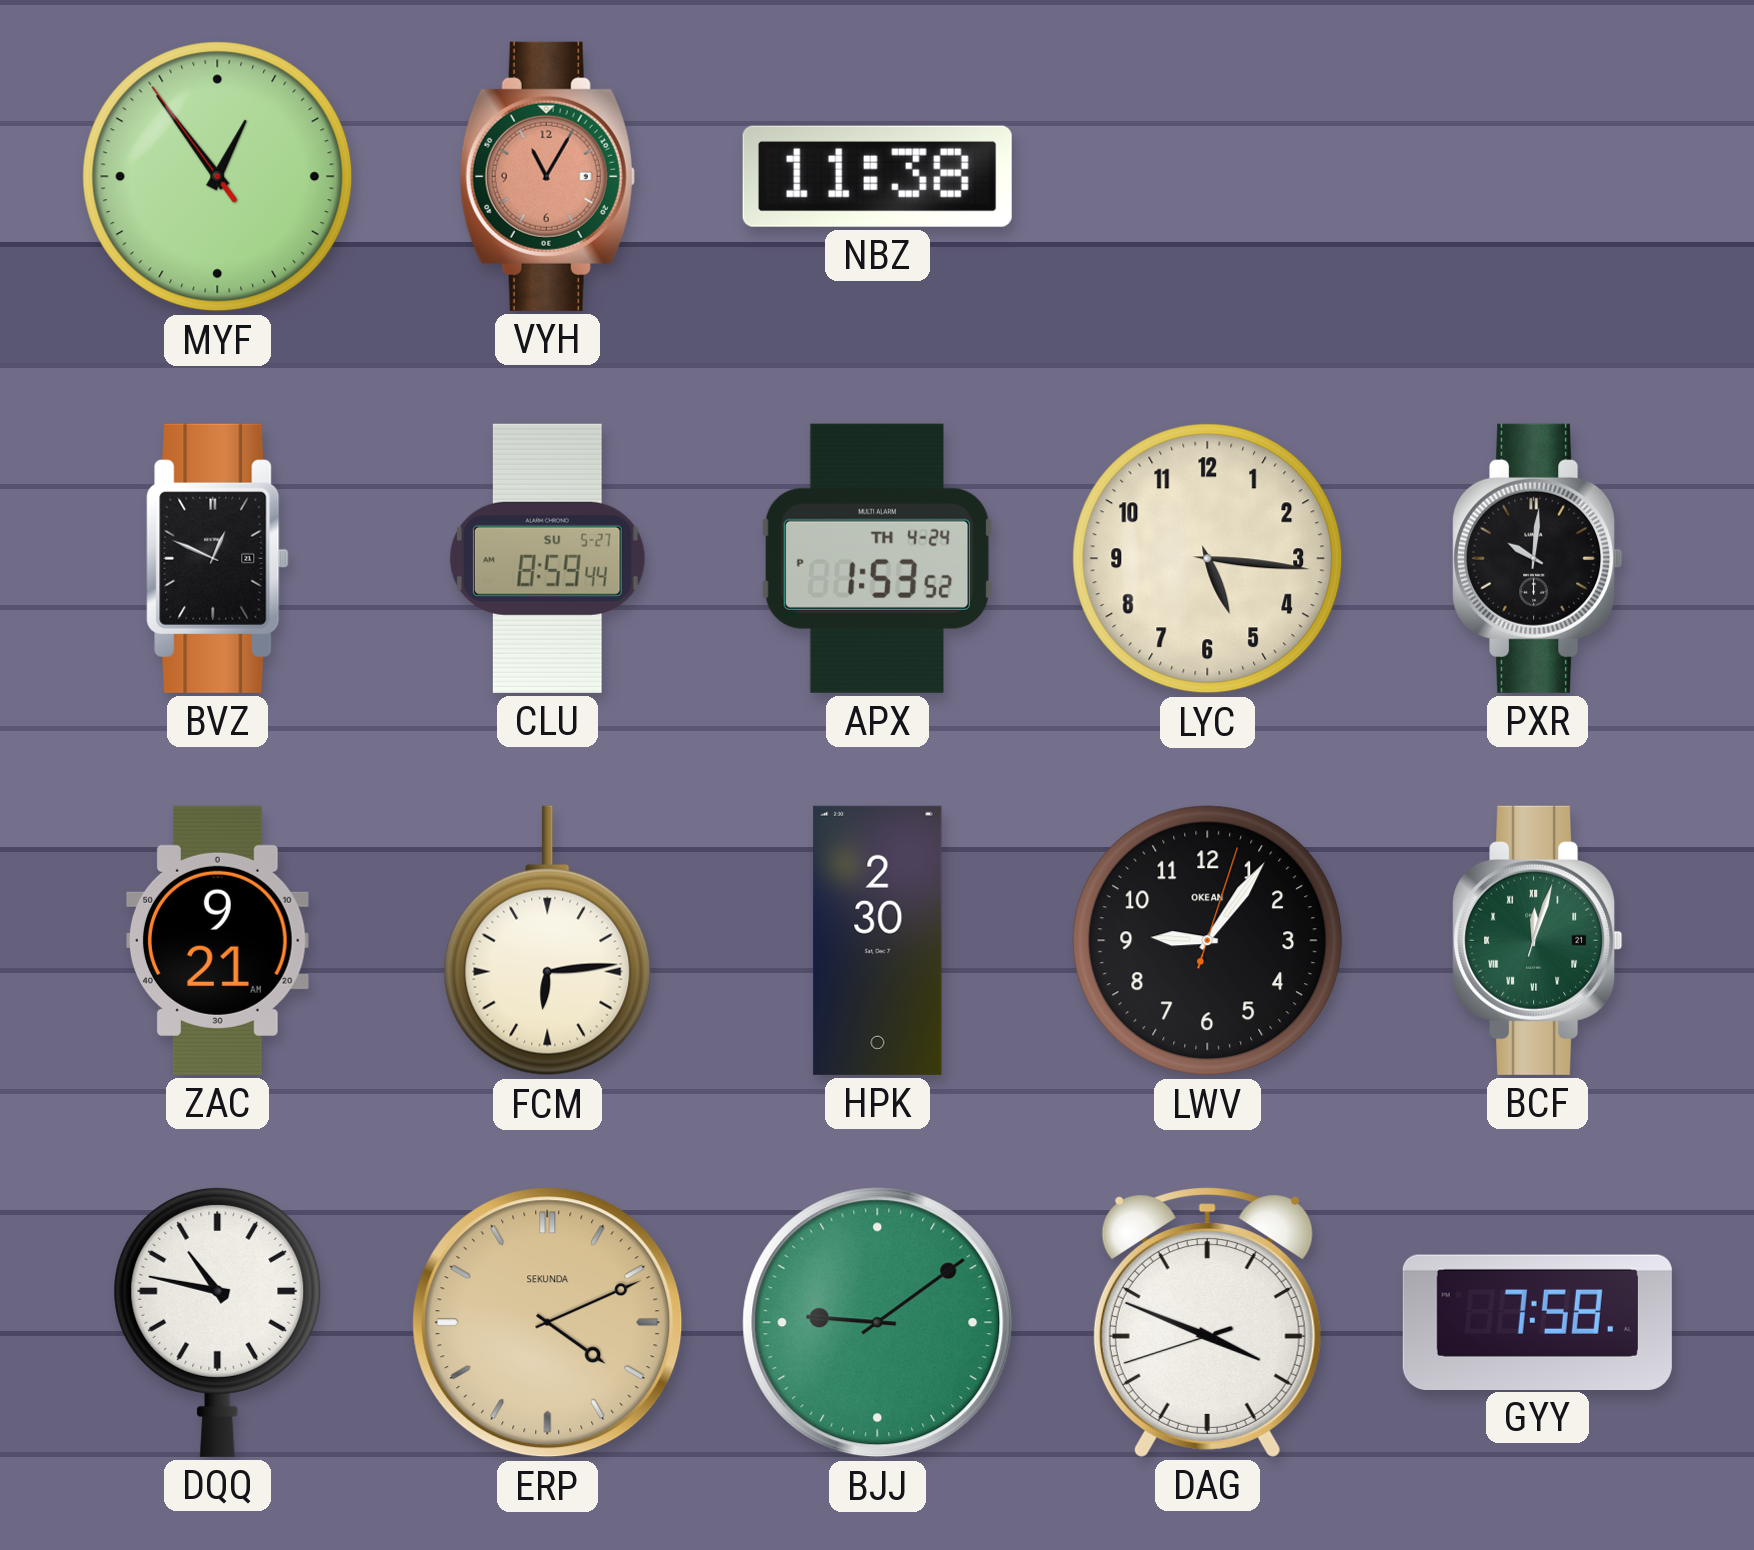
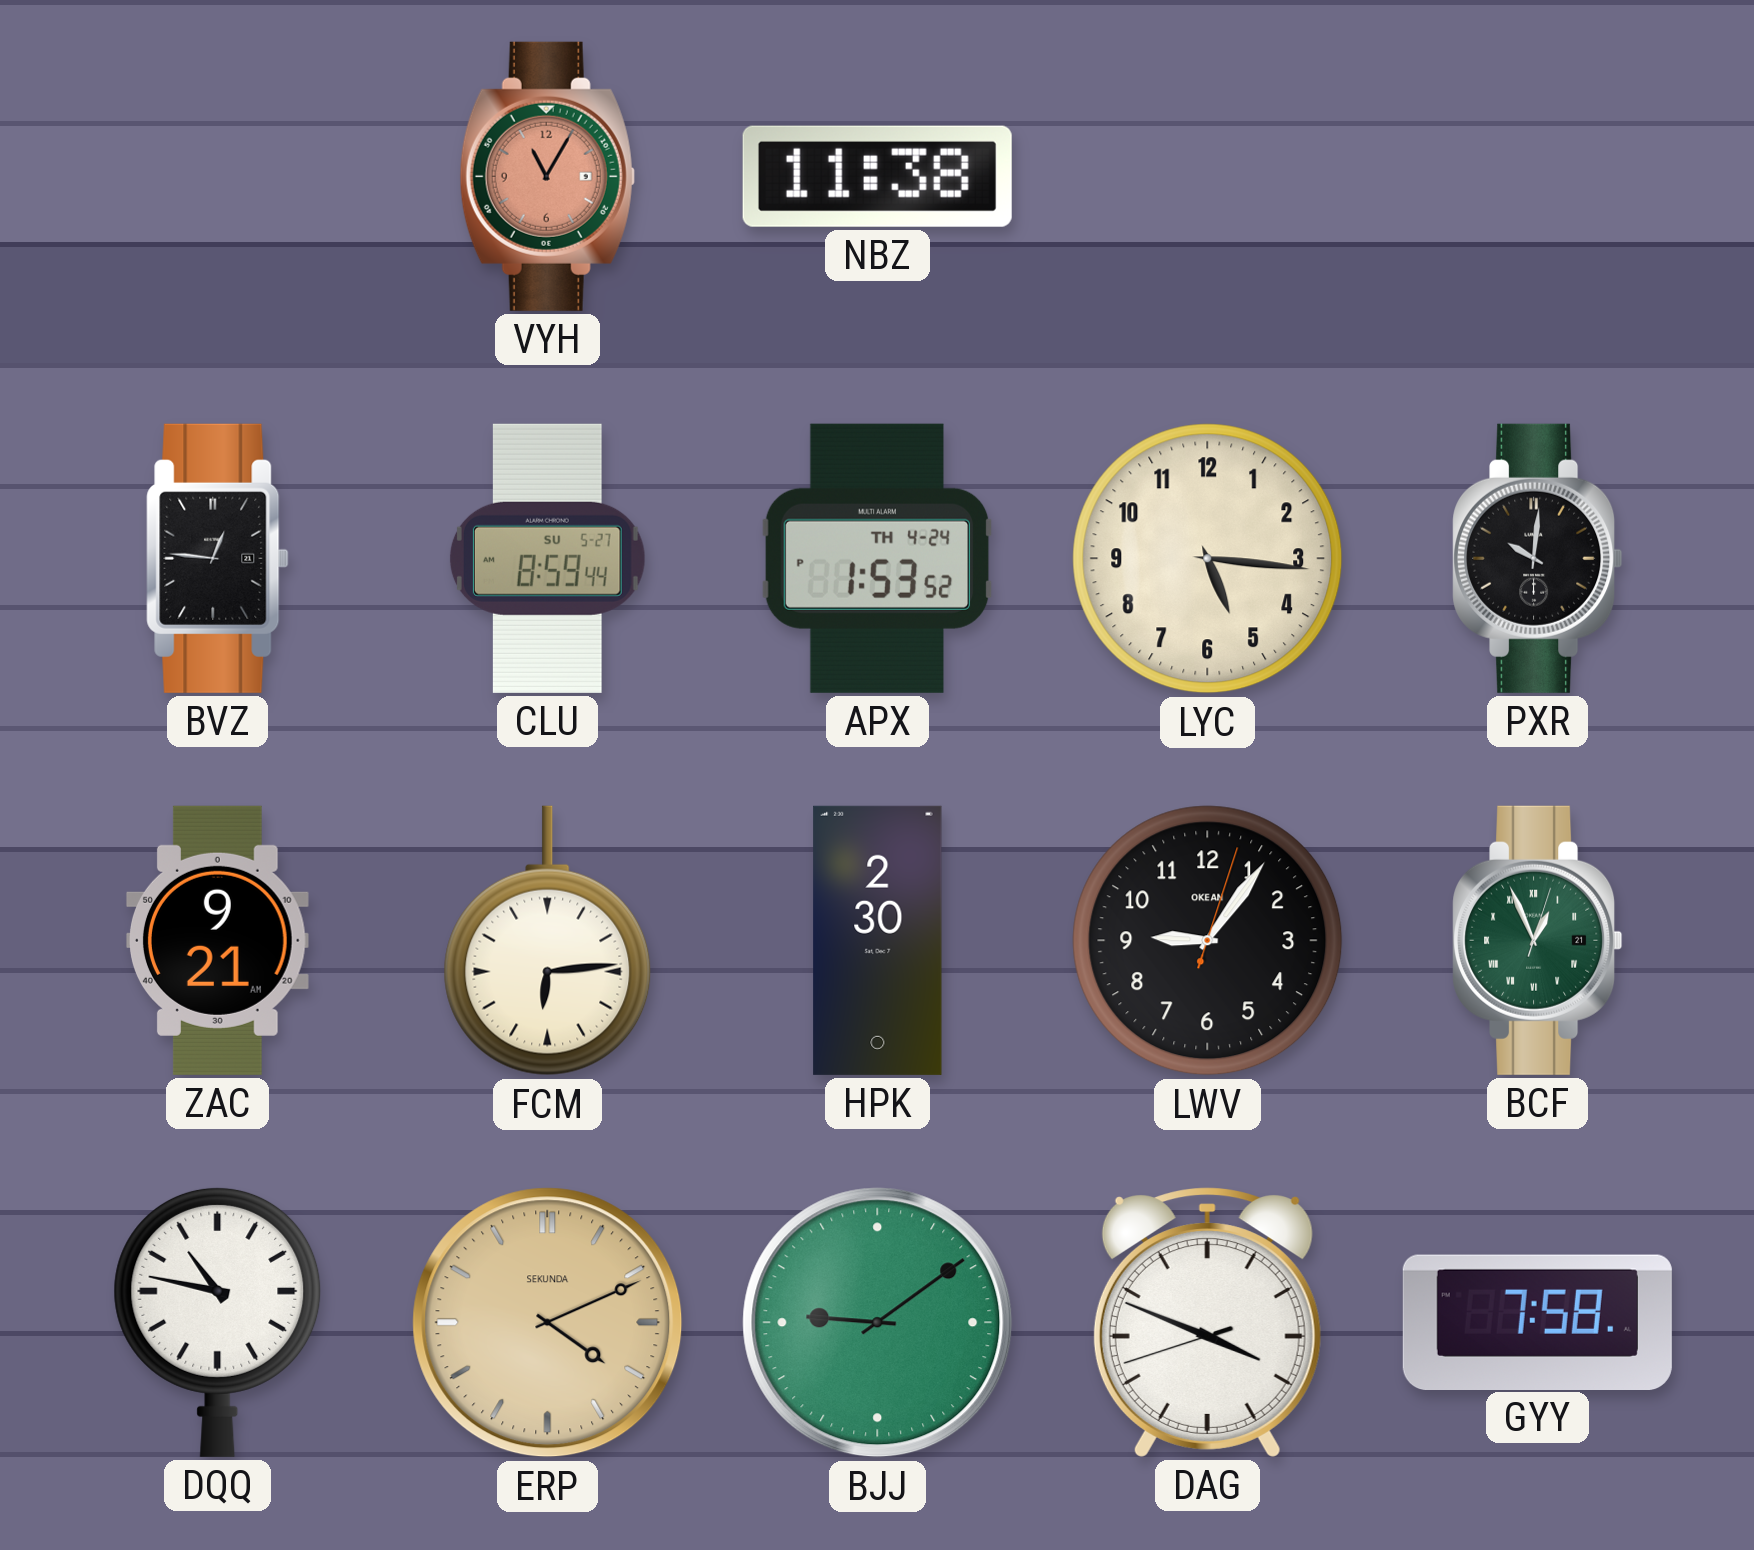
MYF: 12:53 -> none (218, 177)
BVZ: 12:49 -> 12:46 (218, 558)
BCF: 12:03 -> 12:56 (1538, 940)
